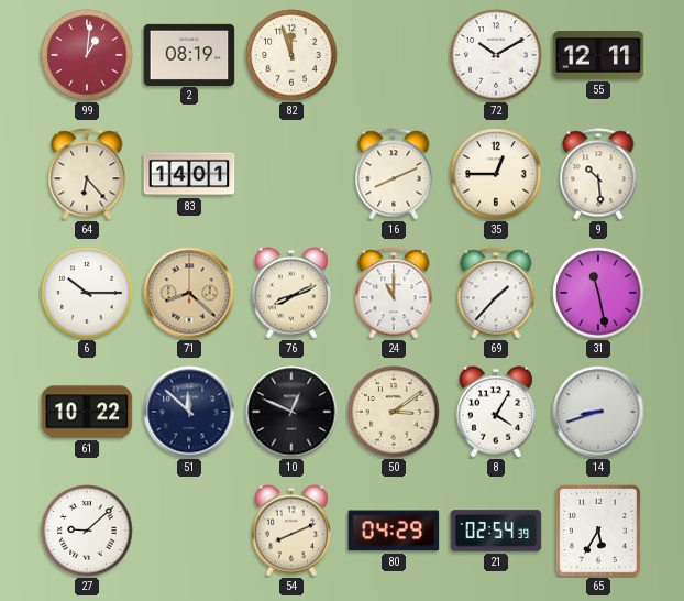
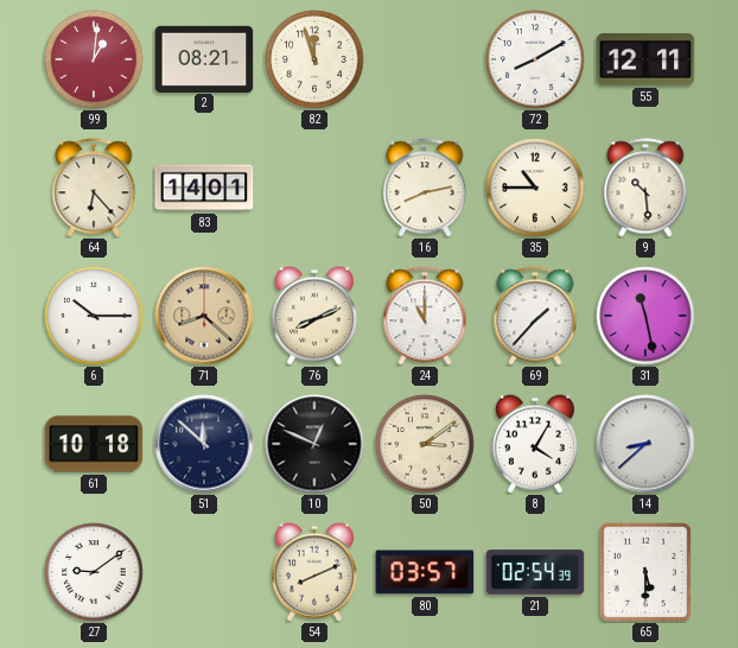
2: 08:19 -> 08:21 (204, 58)
72: 10:10 -> 8:10 (535, 59)
16: 8:11 -> 8:13 (425, 188)
35: 12:45 -> 10:45 (535, 188)
61: 10:22 -> 10:18 (94, 444)
14: 8:42 -> 8:38 (645, 444)
27: 9:08 -> 9:09 (94, 572)
80: 04:29 -> 03:57 (425, 572)
65: 5:35 -> 5:30 (645, 572)
